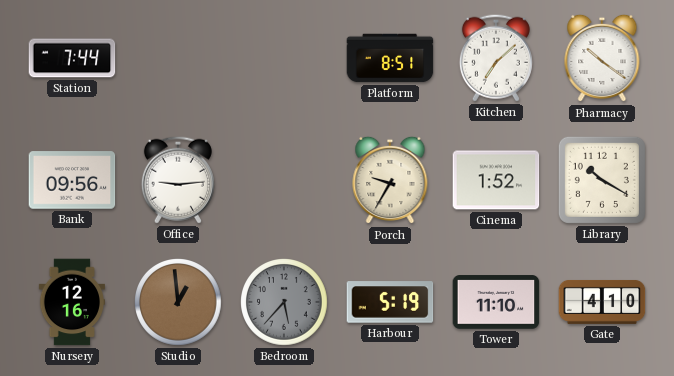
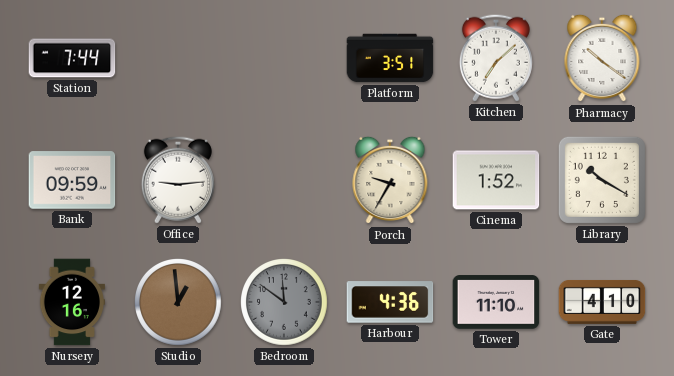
Platform: 8:51 -> 3:51 (390, 58)
Bank: 09:56 -> 09:59 (72, 180)
Bedroom: 5:37 -> 11:51 (285, 303)
Harbour: 5:19 -> 4:36 (390, 302)
